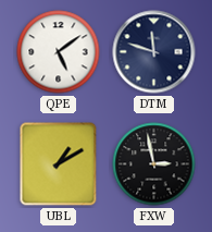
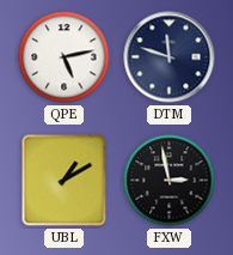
QPE: 5:09 -> 5:13 (65, 57)
